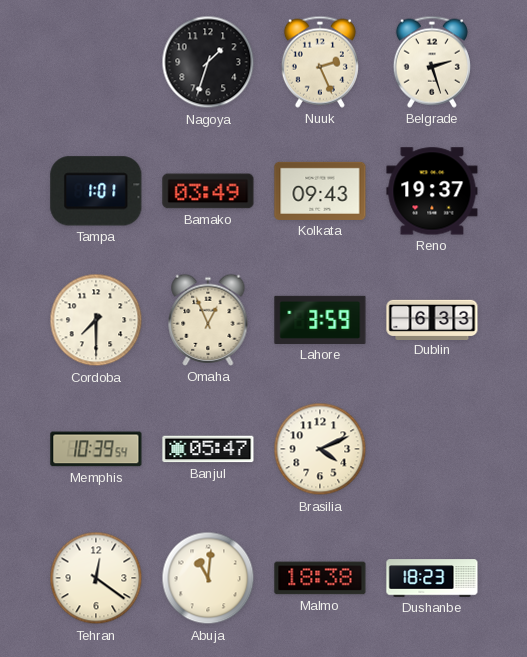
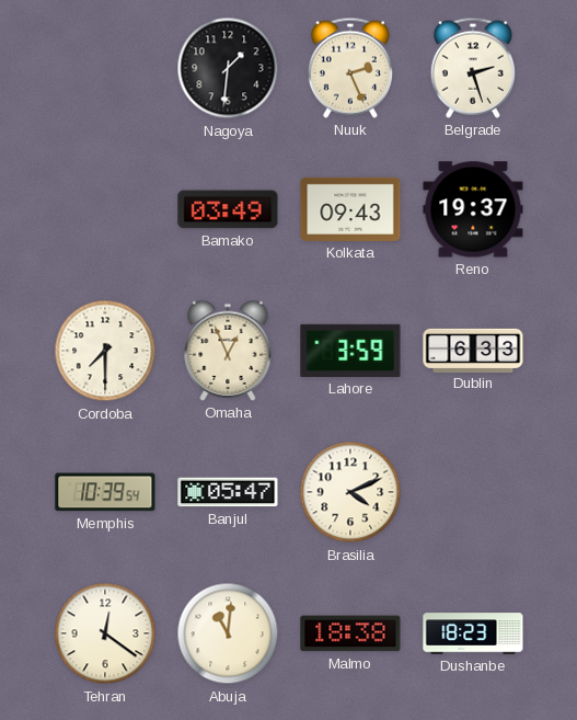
Nagoya: 1:33 -> 1:31 (228, 68)
Tampa: 1:01 -> none (96, 191)
